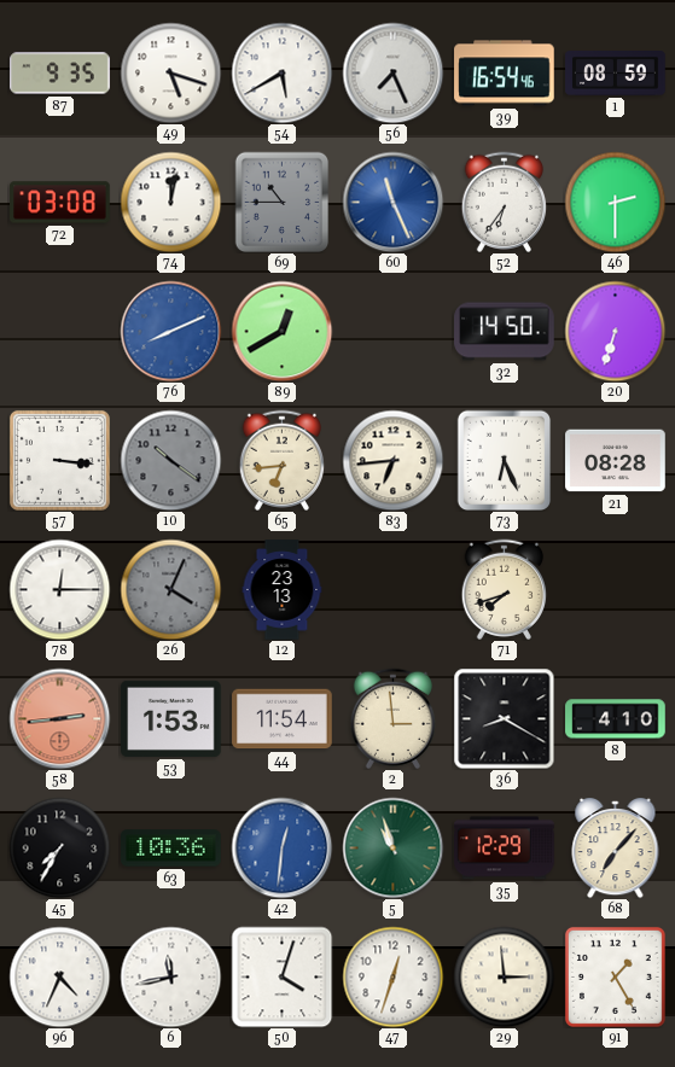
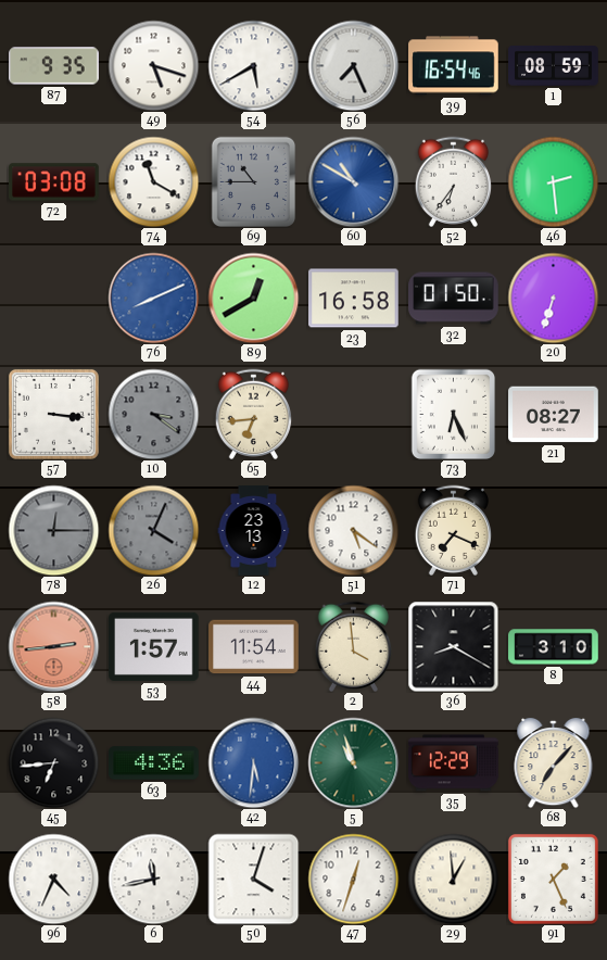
74: 12:02 -> 11:20 (153, 181)
60: 11:26 -> 10:50 (353, 181)
46: 2:30 -> 2:29 (553, 181)
23: none -> 16:58 (354, 299)
32: 14:50 -> 01:50 (454, 299)
10: 10:21 -> 3:21 (153, 414)
83: 6:44 -> none (392, 460)
21: 08:28 -> 08:27 (554, 415)
78 dial: white -> grey (53, 530)
51: none -> 5:21 (353, 530)
71: 7:42 -> 7:19 (454, 530)
53: 1:53 -> 1:57 (154, 646)
2: 2:59 -> 3:59 (354, 646)
8: 4:10 -> 3:10 (554, 647)
45: 7:35 -> 6:44 (53, 762)
63: 10:36 -> 4:36 (154, 763)
42: 12:31 -> 5:31 (253, 762)
29: 2:59 -> 12:59 (453, 879)
91: 1:25 -> 1:26 (553, 879)
